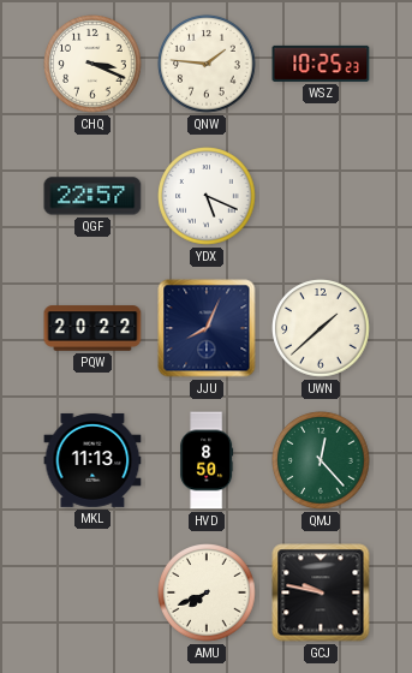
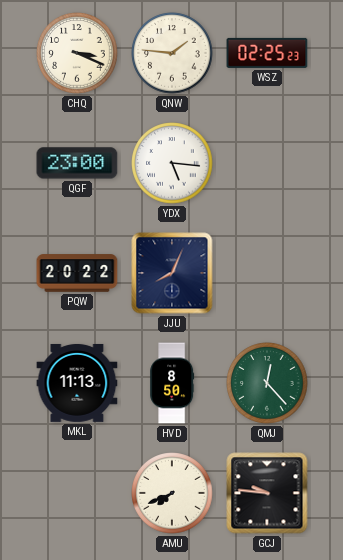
WSZ: 10:25 -> 02:25 (267, 53)
QGF: 22:57 -> 23:00 (77, 163)
YDX: 5:19 -> 5:16 (172, 163)
UWN: 1:38 -> none (321, 328)
GCJ: 9:47 -> 9:46 (267, 493)
